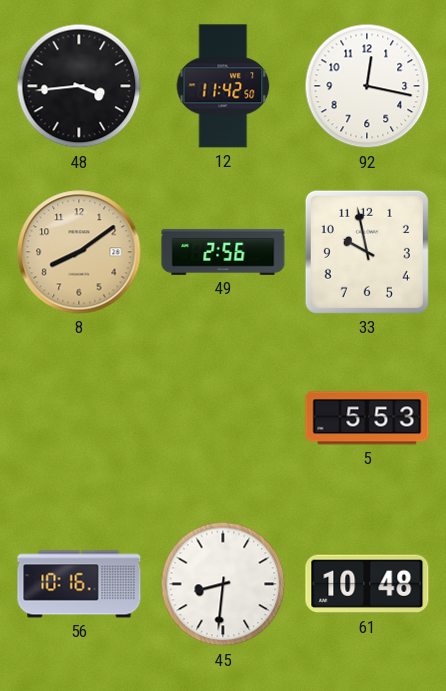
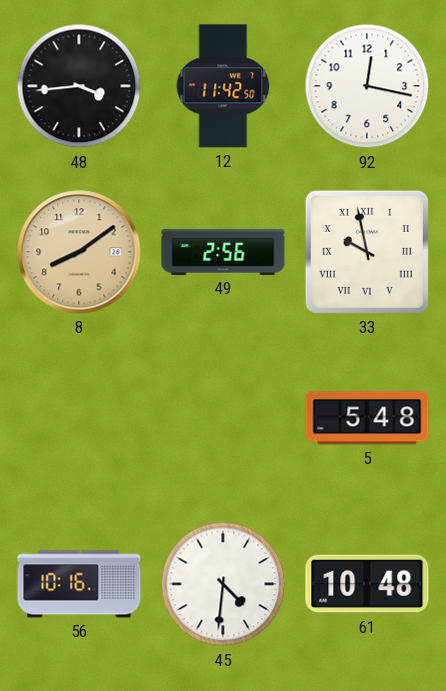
33 numerals: Arabic -> Roman (367, 252)
5: 5:53 -> 5:48 (367, 418)
45: 8:31 -> 4:31 (223, 584)
